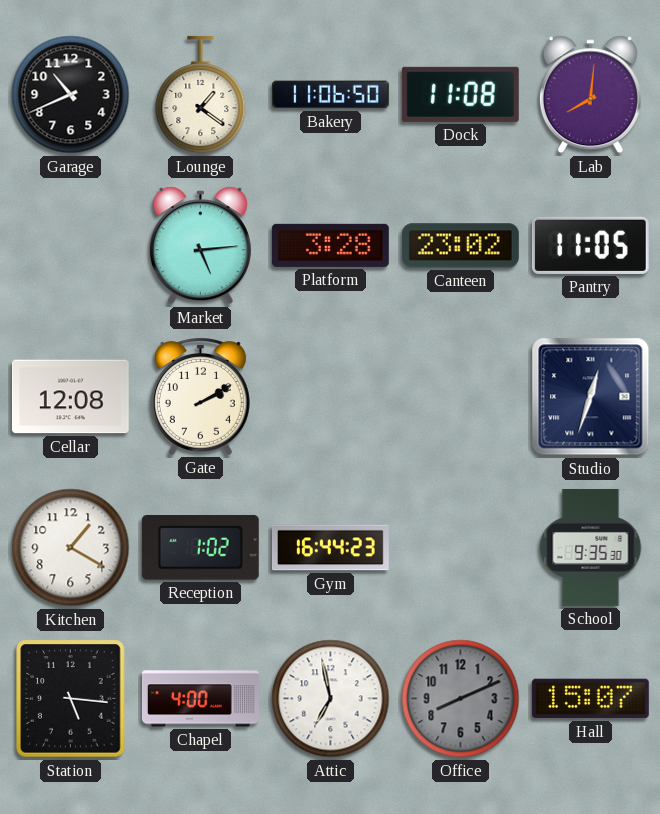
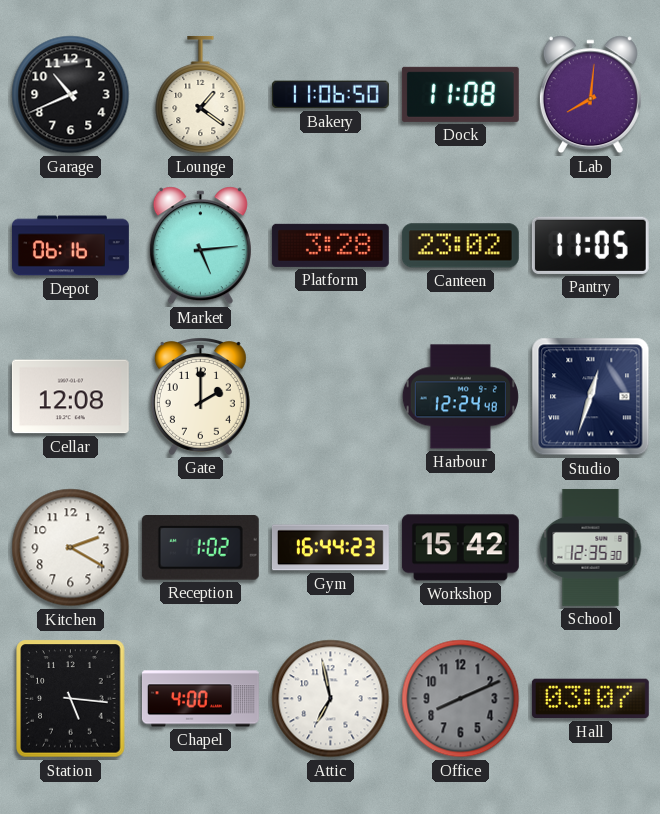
Depot: none -> 06:16 (71, 246)
Gate: 2:10 -> 2:00 (200, 396)
Harbour: none -> 12:24 (460, 397)
Kitchen: 1:20 -> 2:20 (71, 548)
Workshop: none -> 15:42 (460, 548)
School: 9:35 -> 12:35 (591, 547)
Hall: 15:07 -> 03:07 (590, 699)
